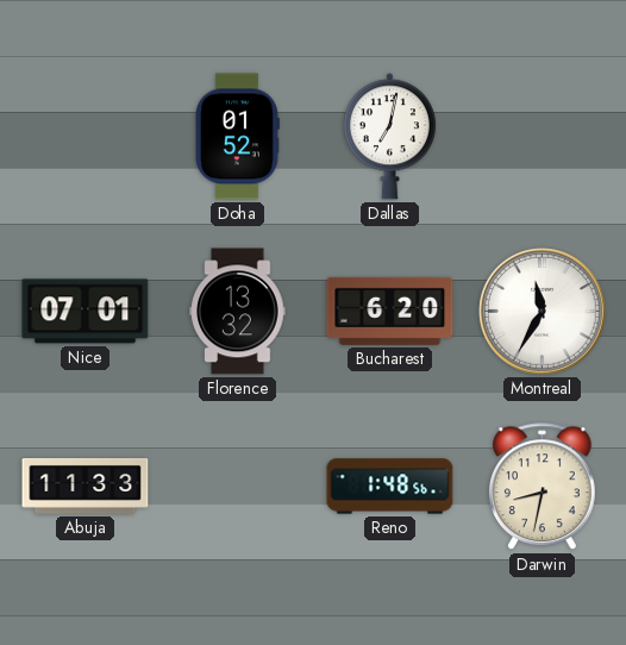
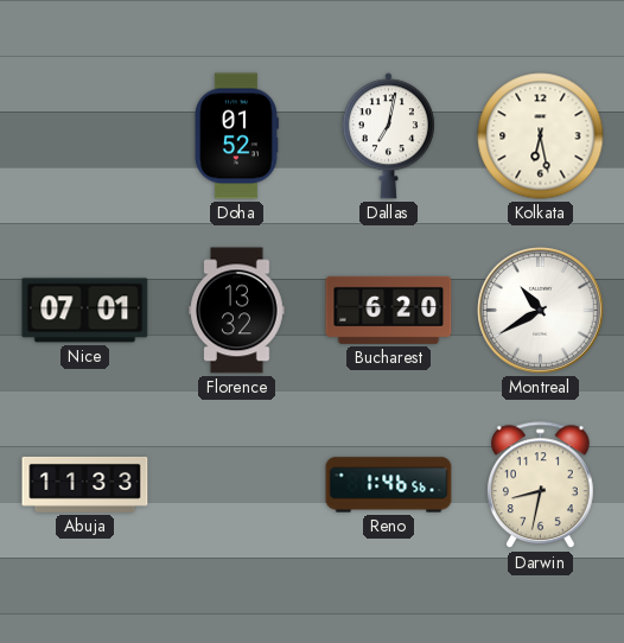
Kolkata: none -> 6:28 (541, 136)
Montreal: 11:35 -> 10:40 (541, 311)
Reno: 1:48 -> 1:46 (389, 485)
